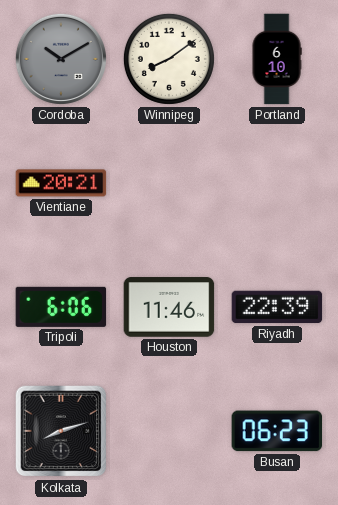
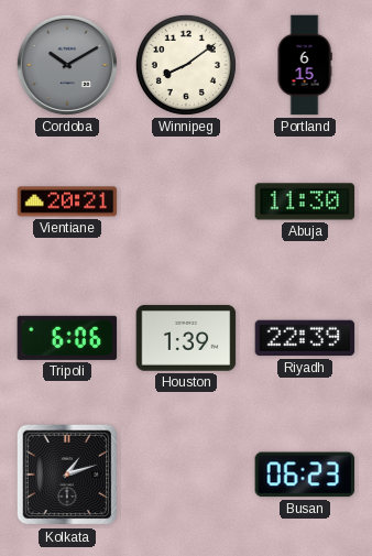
Portland: 6:10 -> 6:15 (305, 65)
Abuja: none -> 11:30 (305, 201)
Houston: 11:46 -> 1:39 (186, 338)
Kolkata: 8:12 -> 1:12 (67, 475)
